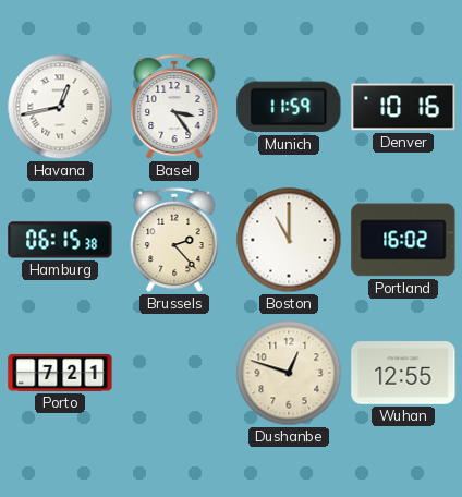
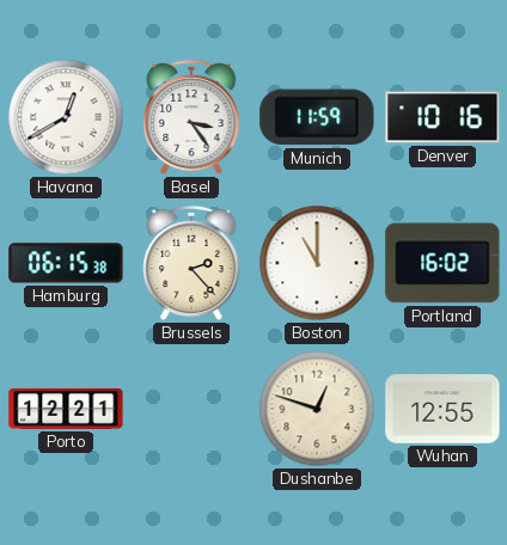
Havana: 12:43 -> 12:40 (66, 117)
Porto: 7:21 -> 12:21 (66, 409)
